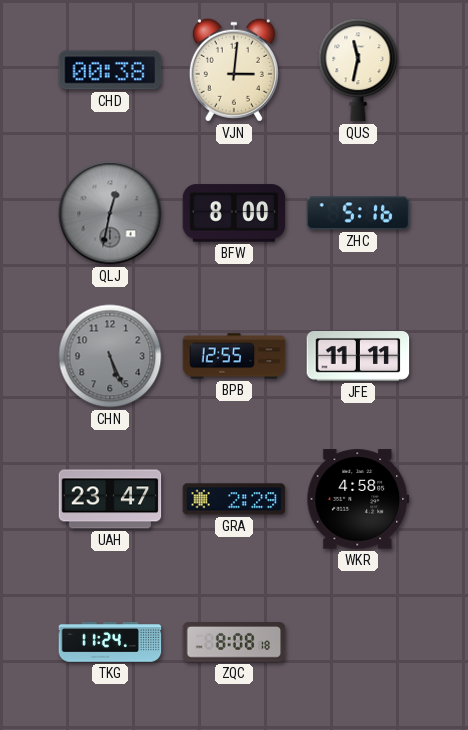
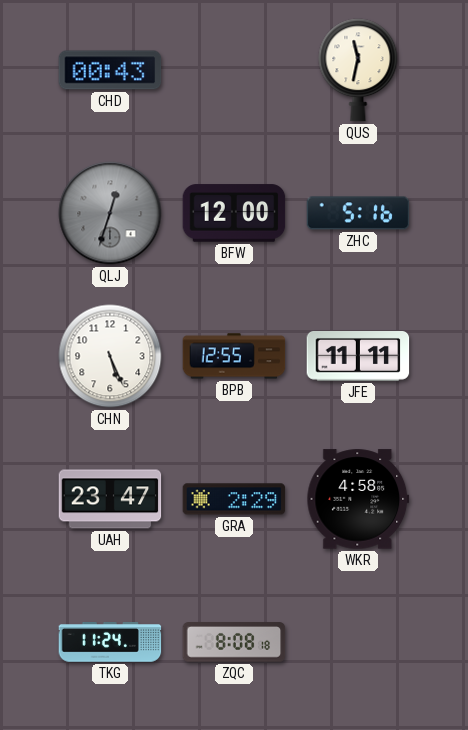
CHD: 00:38 -> 00:43 (110, 70)
VJN: 3:01 -> none (234, 70)
QLJ: 12:32 -> 12:33 (110, 213)
BFW: 8:00 -> 12:00 (234, 213)
CHN dial: grey -> white (110, 356)
